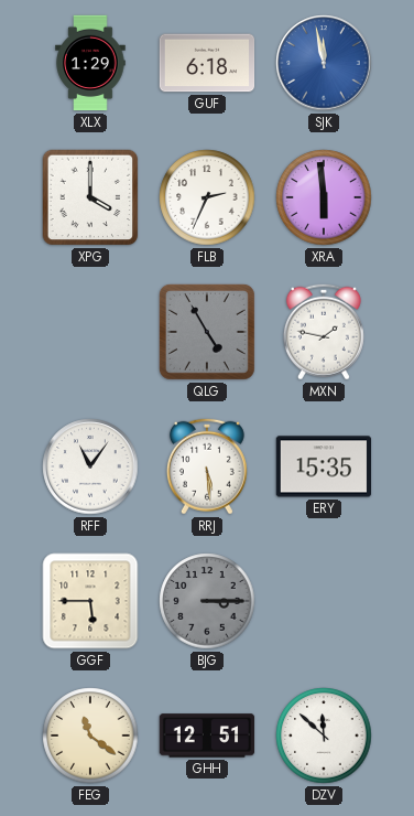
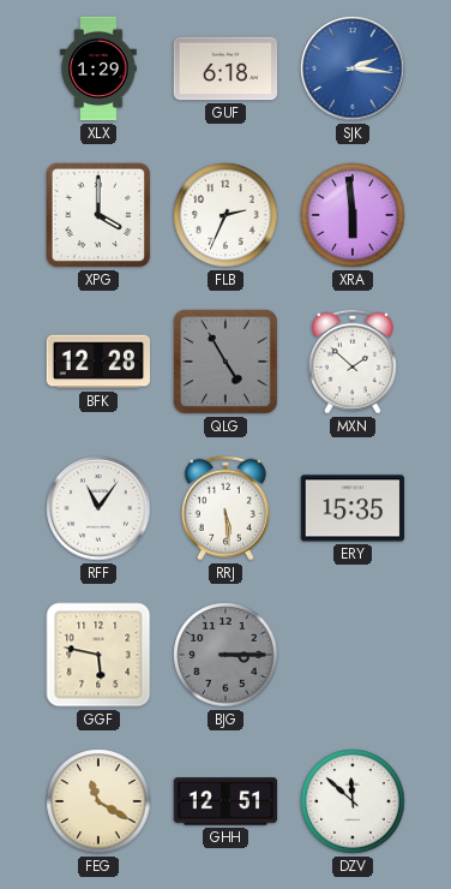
SJK: 11:58 -> 2:16 (353, 68)
BFK: none -> 12:28 (98, 362)
MXN: 1:47 -> 1:52 (353, 362)
GGF: 5:45 -> 5:47 (98, 655)
FEG: 11:21 -> 11:20 (98, 801)
